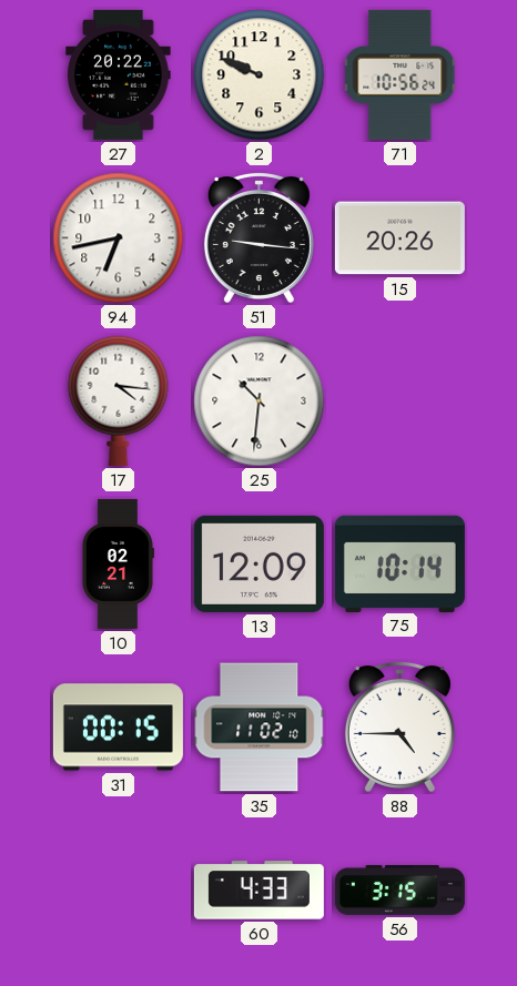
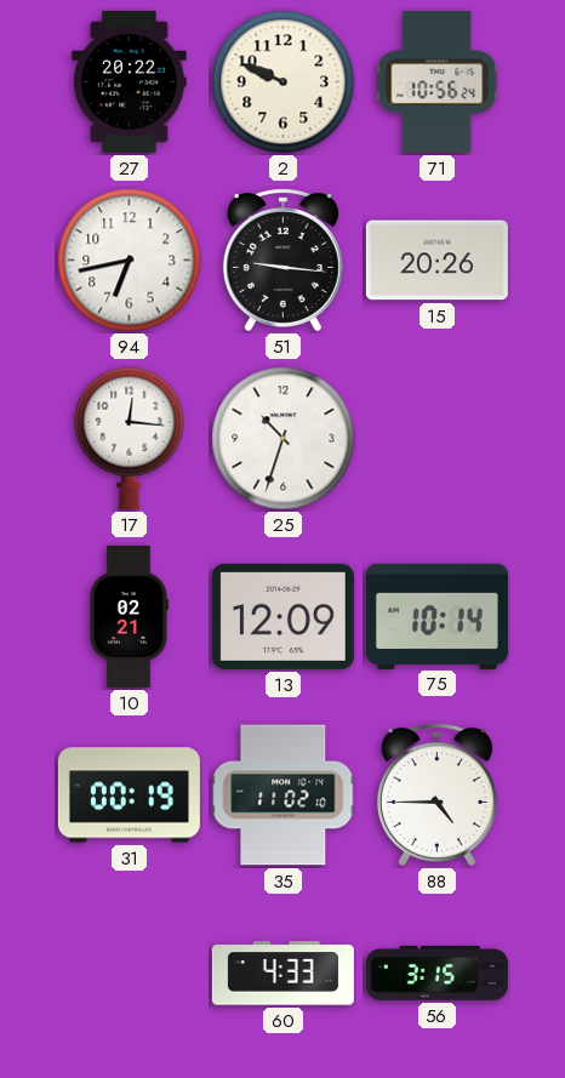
17: 4:16 -> 12:16 (130, 438)
25: 10:31 -> 10:33 (284, 439)
31: 00:15 -> 00:19 (129, 795)
